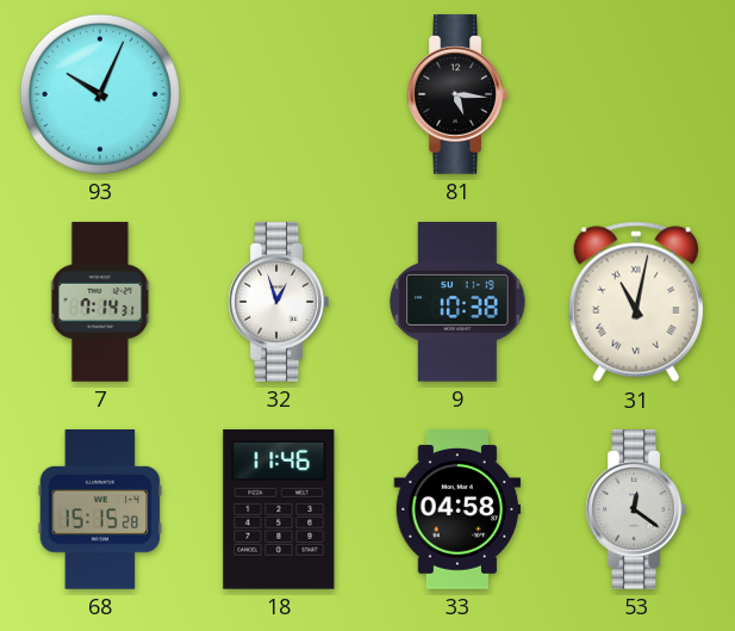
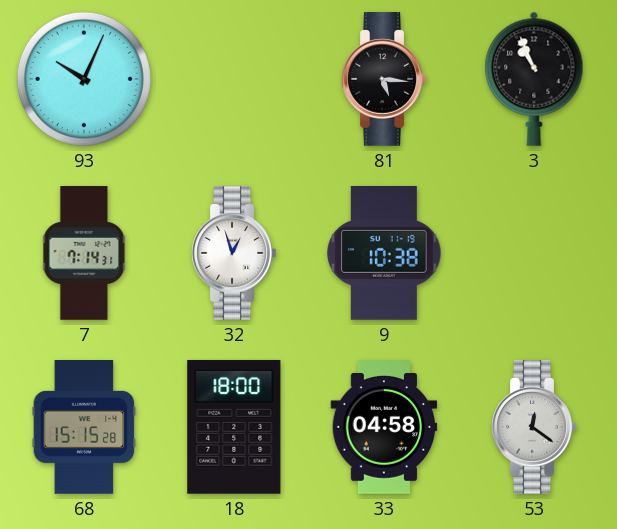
3: none -> 10:56 (534, 79)
31: 11:02 -> none (636, 302)
18: 11:46 -> 18:00 (234, 427)
